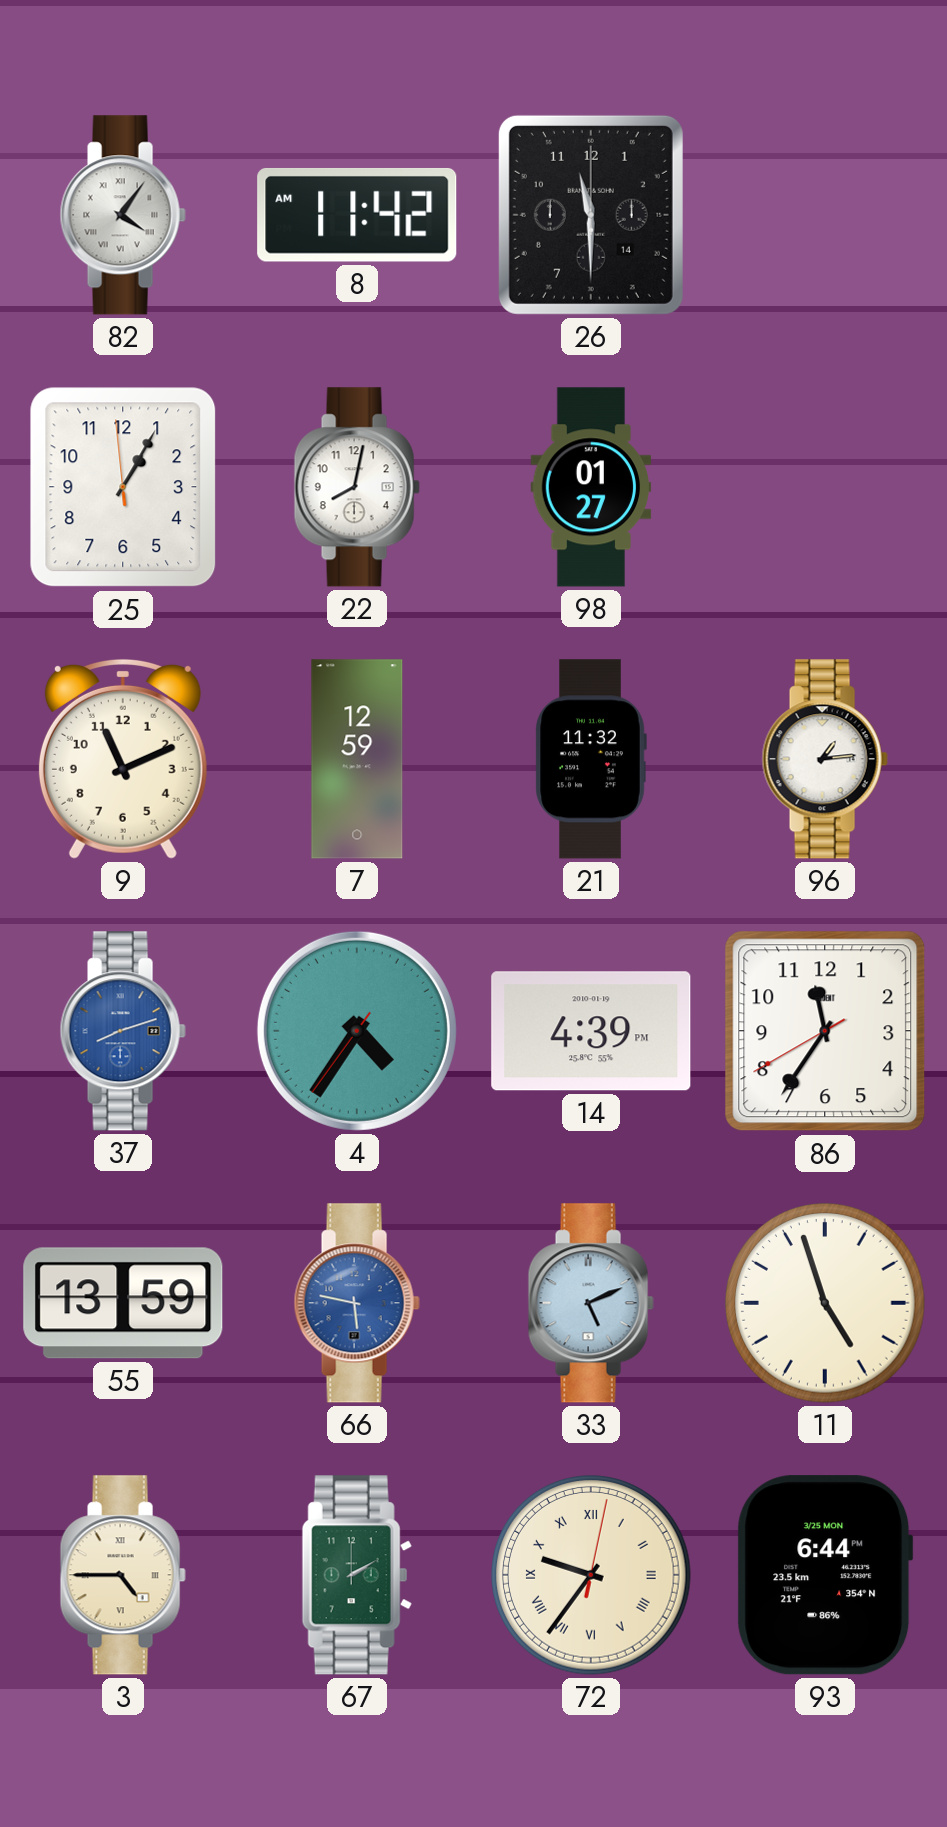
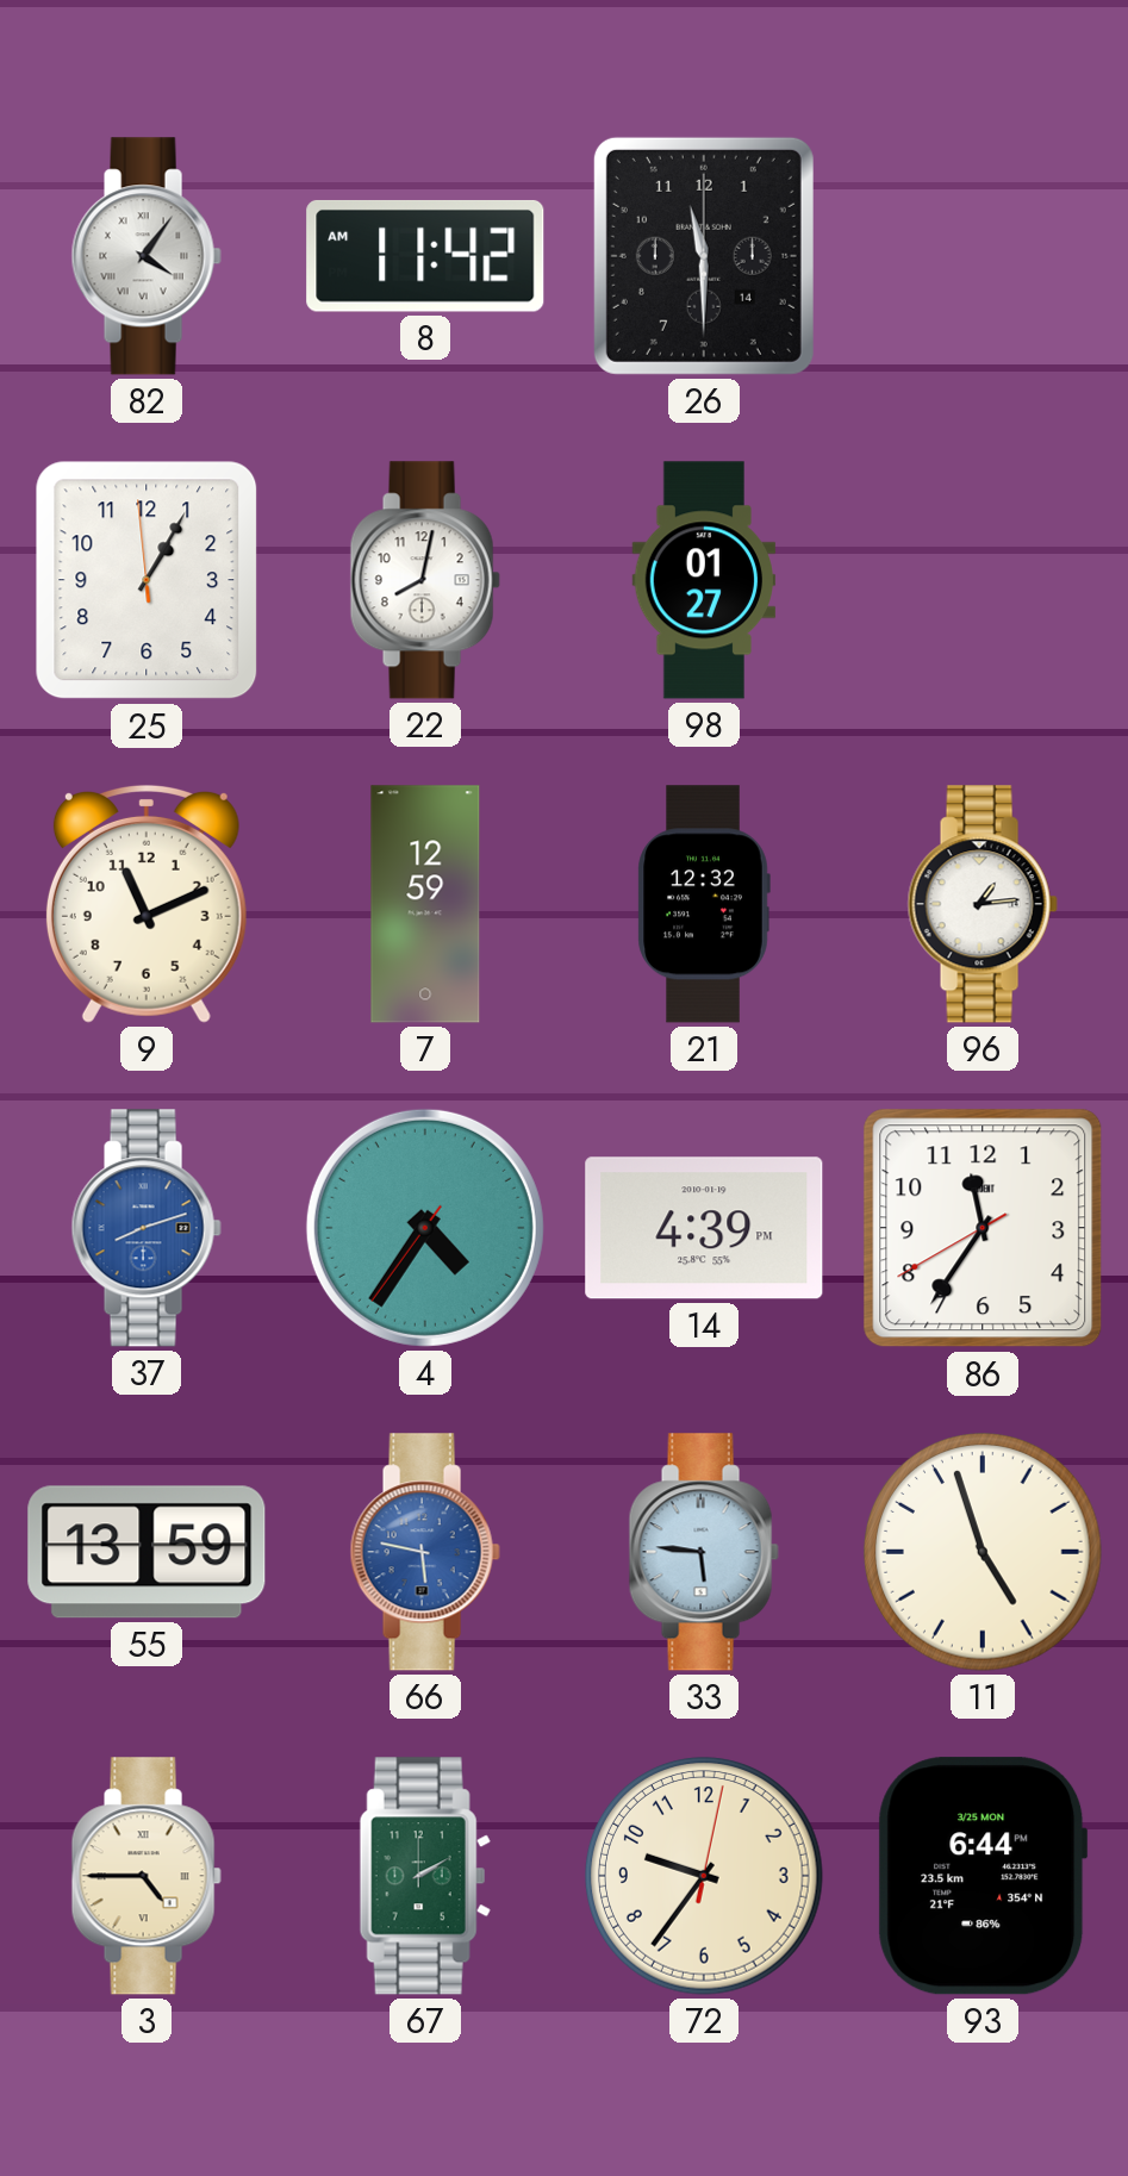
21: 11:32 -> 12:32 (704, 904)
33: 5:11 -> 5:46 (704, 1552)
72 numerals: Roman -> Arabic (704, 1876)
